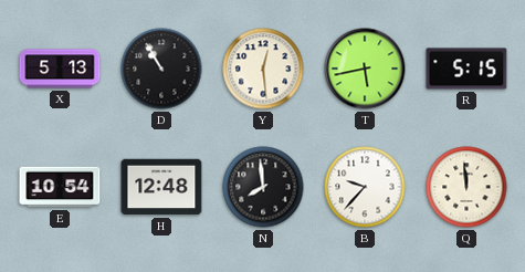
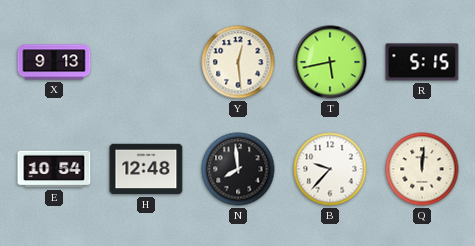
X: 5:13 -> 9:13 (54, 62)
D: 10:55 -> none (161, 69)
Q: 11:59 -> 12:01 (422, 169)
